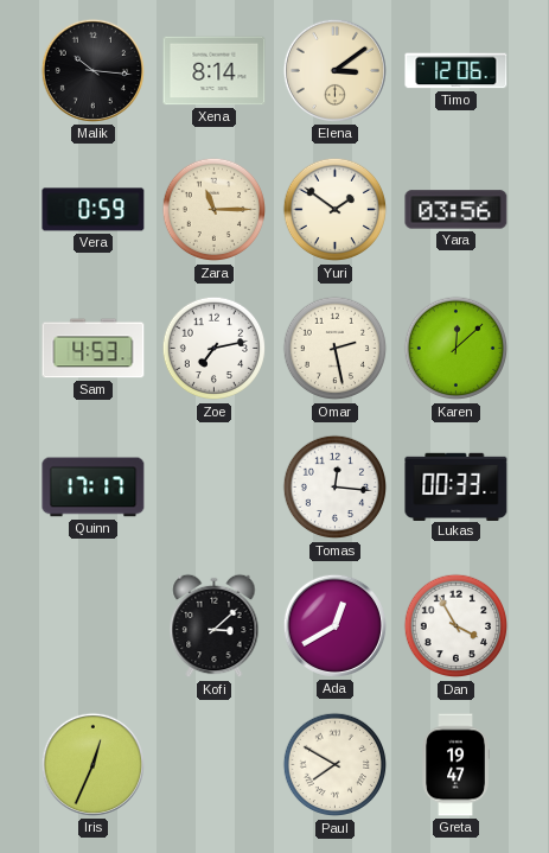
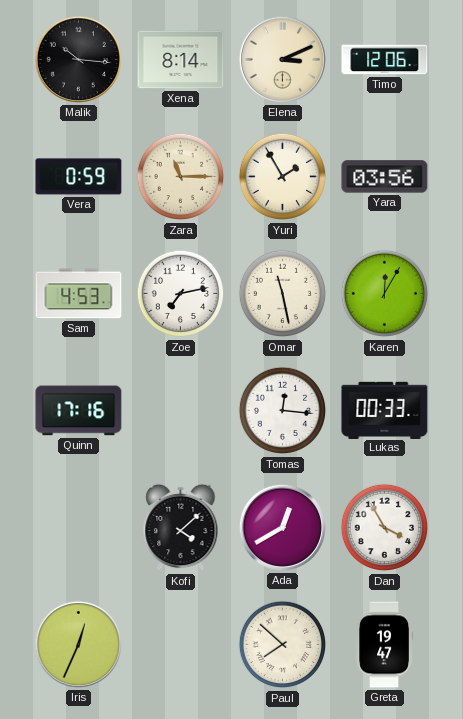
Elena: 3:09 -> 3:11 (282, 59)
Yuri: 1:51 -> 1:55 (283, 177)
Omar: 2:28 -> 11:28 (283, 294)
Karen: 12:08 -> 12:05 (385, 294)
Quinn: 17:17 -> 17:16 (79, 411)
Kofi: 3:08 -> 4:08 (181, 528)
Paul: 7:50 -> 7:52 (283, 645)
